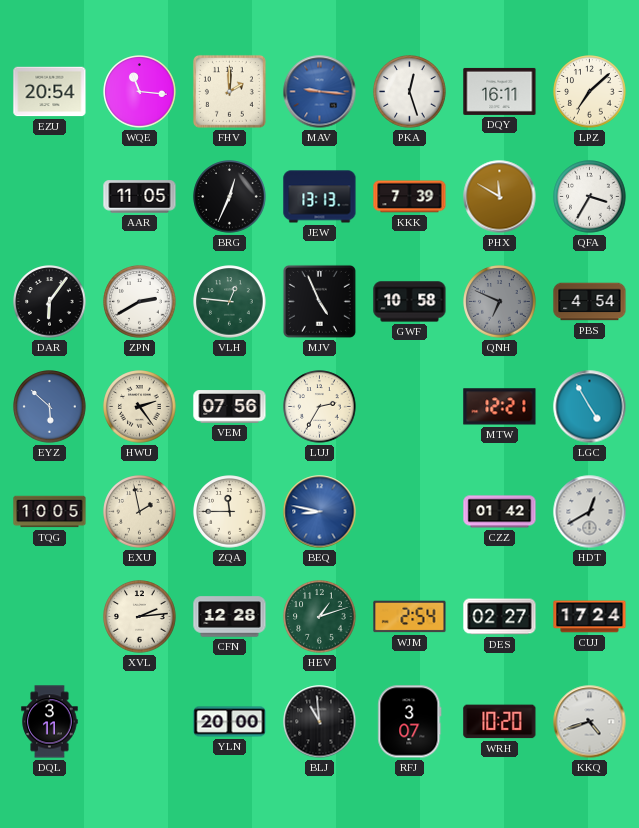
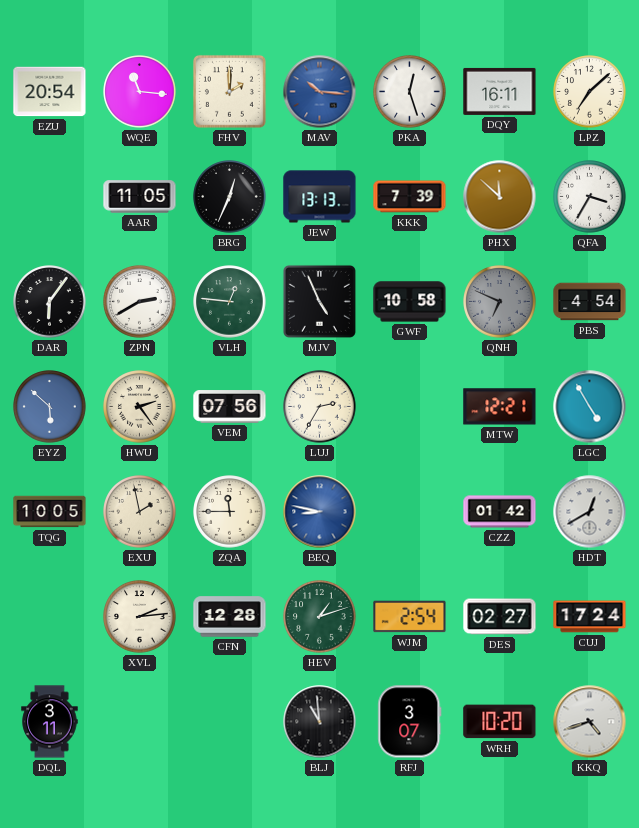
MAV: 9:16 -> 10:16 (320, 92)
PHX: 11:50 -> 11:52 (500, 197)
YLN: 20:00 -> none (230, 722)
